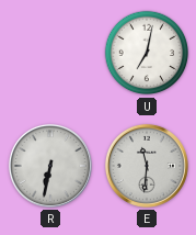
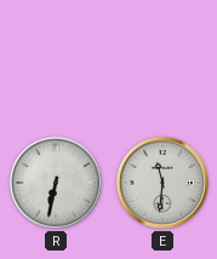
U: 7:02 -> none (147, 53)
